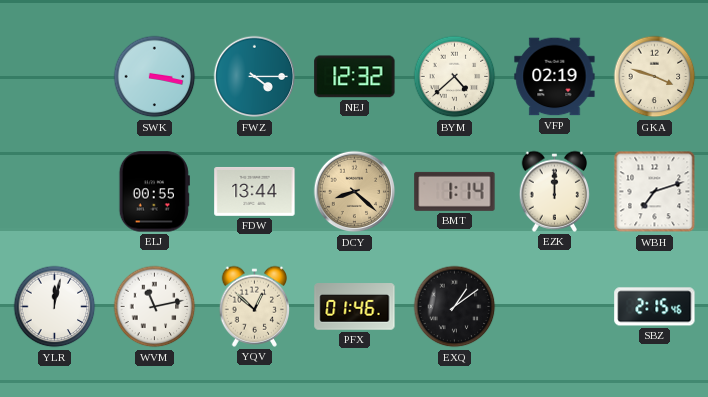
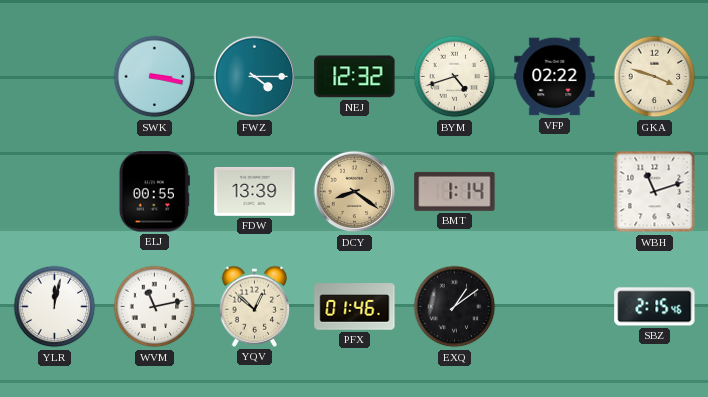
BYM: 4:38 -> 4:42 (455, 77)
VFP: 02:19 -> 02:22 (555, 77)
FDW: 13:44 -> 13:39 (255, 191)
DCY: 8:22 -> 8:21 (355, 192)
EZK: 12:00 -> none (555, 191)
WBH: 7:12 -> 11:12 (655, 192)
